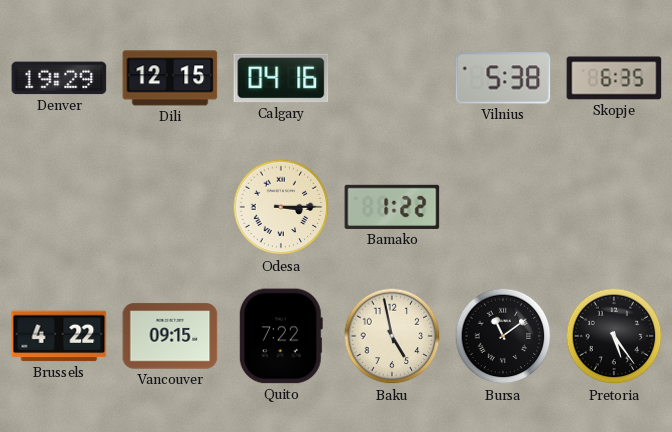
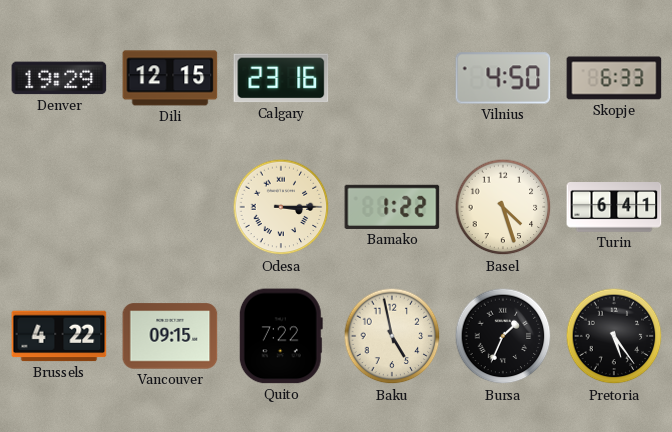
Calgary: 04:16 -> 23:16 (281, 78)
Vilnius: 5:38 -> 4:50 (503, 78)
Skopje: 6:35 -> 6:33 (614, 78)
Basel: none -> 4:27 (503, 207)
Turin: none -> 6:41 (614, 208)
Bursa: 11:09 -> 1:34 (503, 336)
